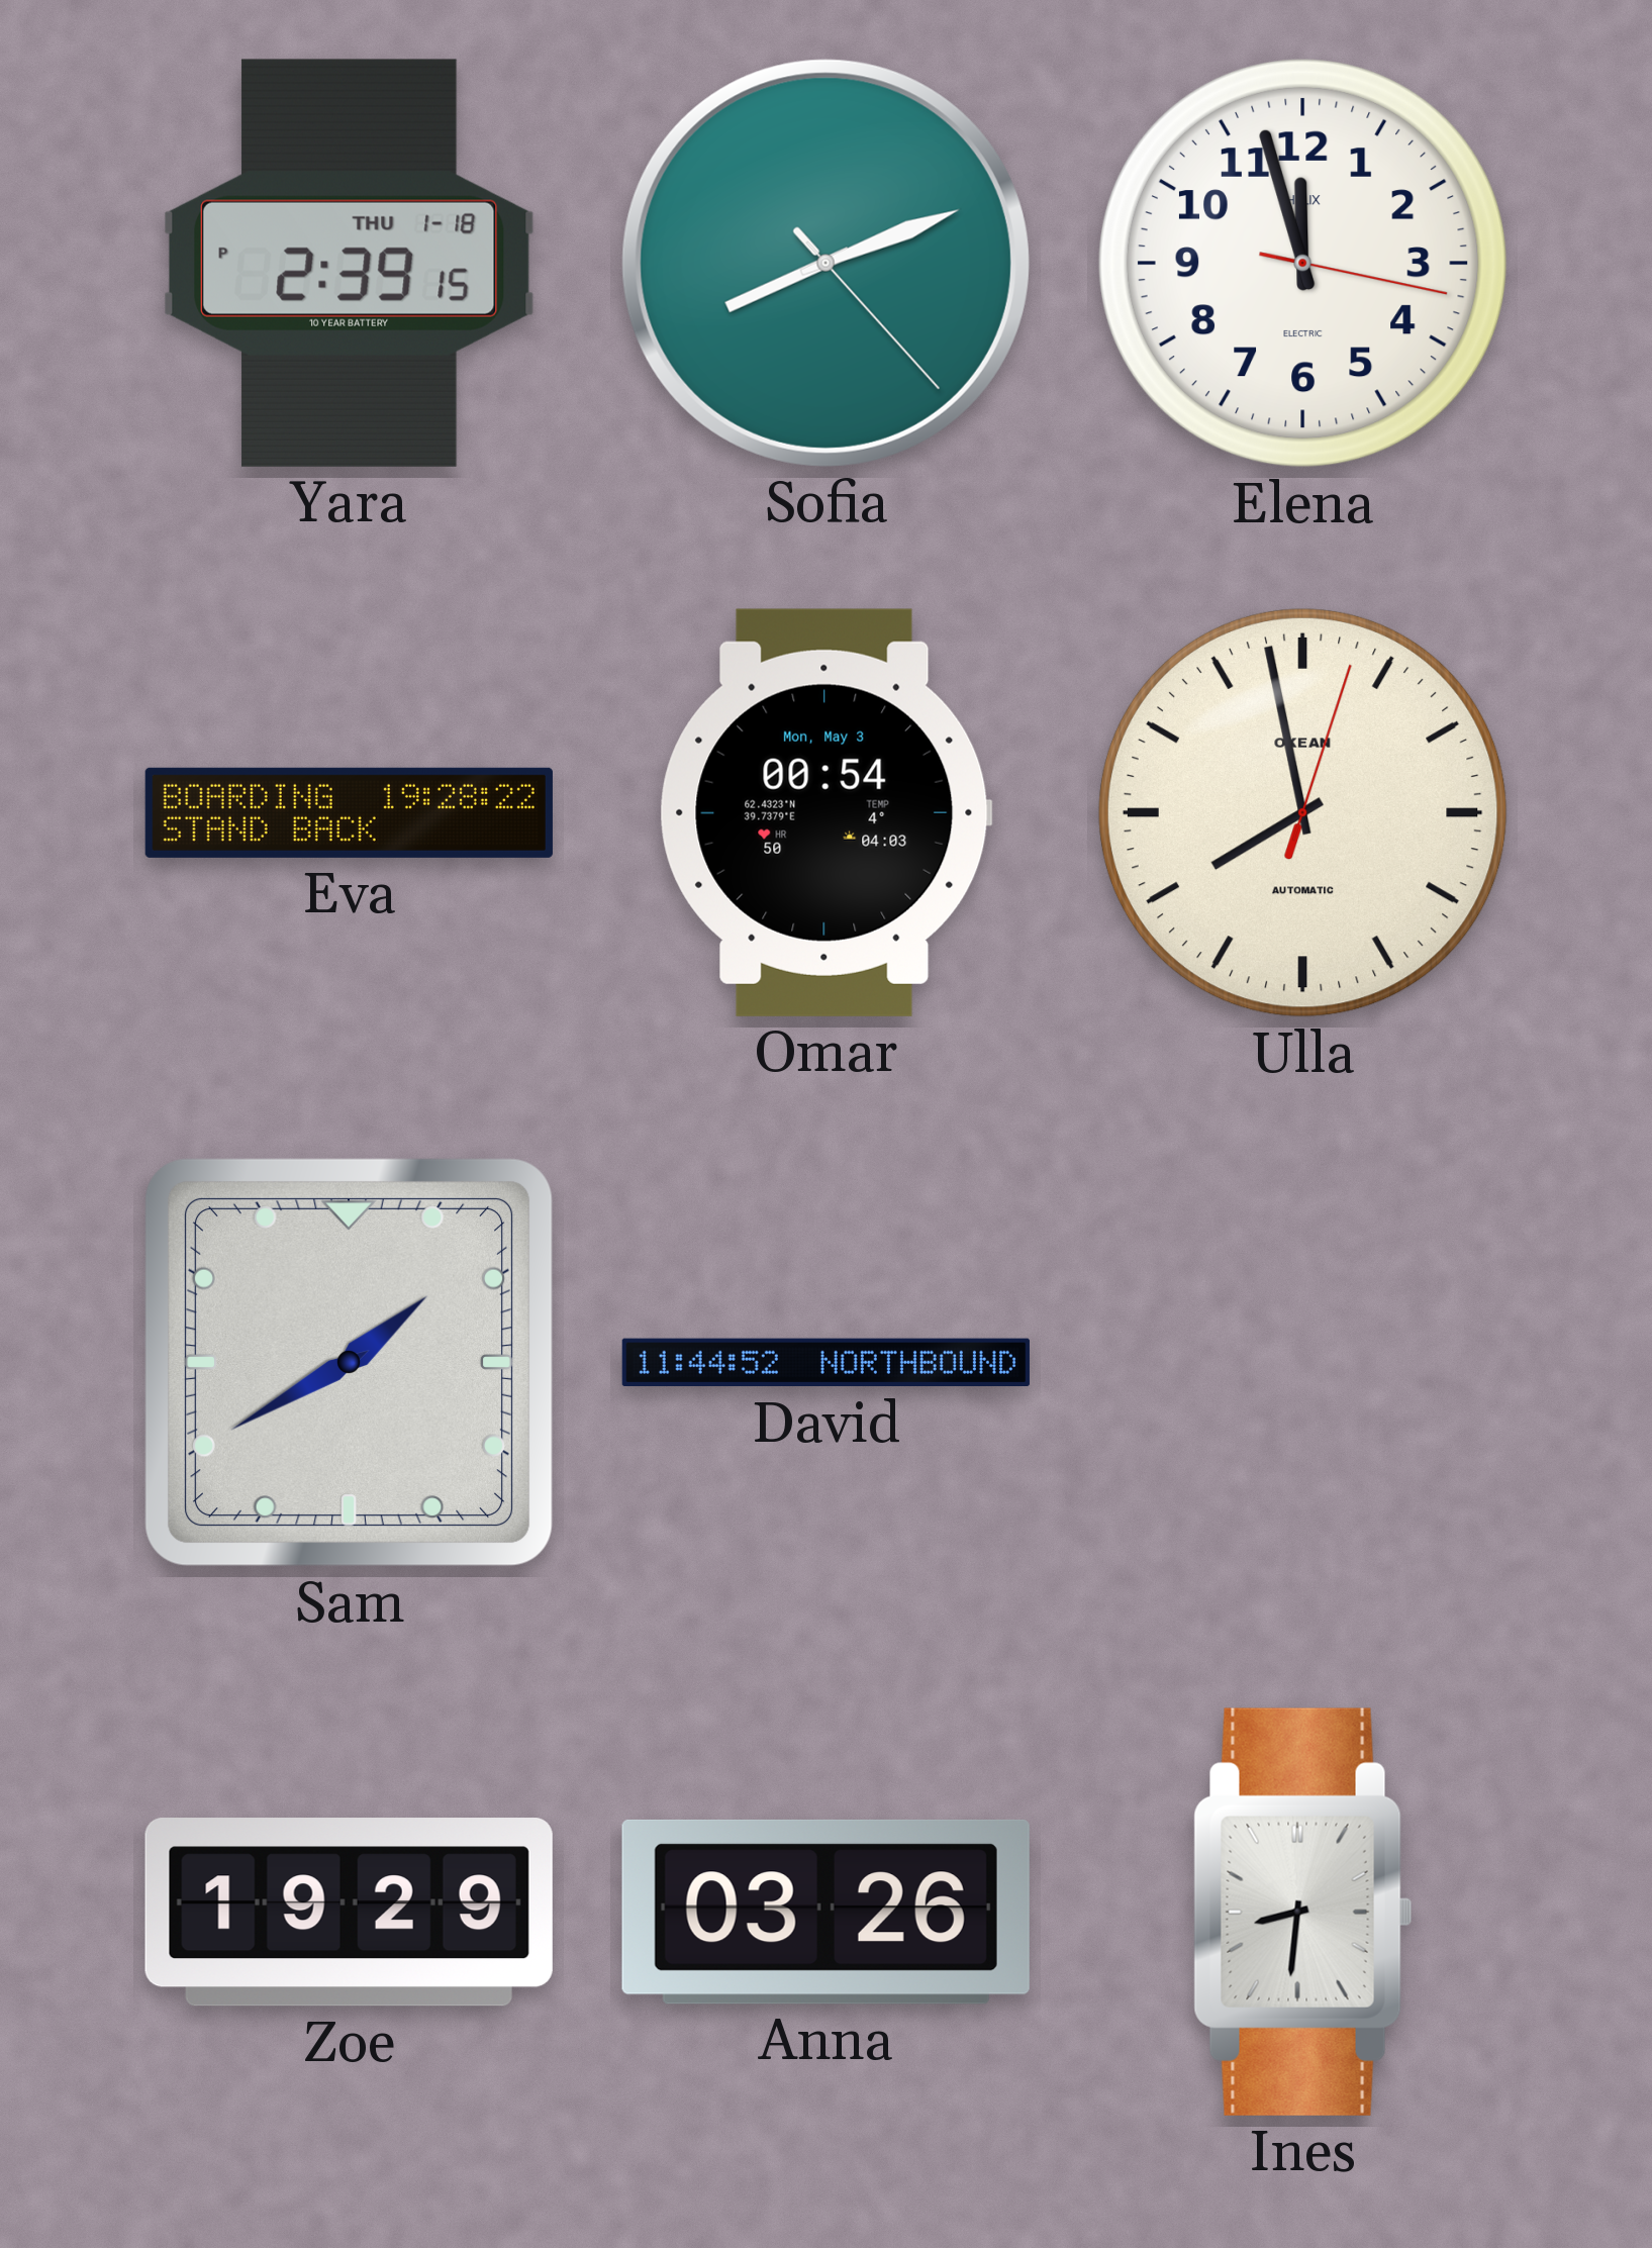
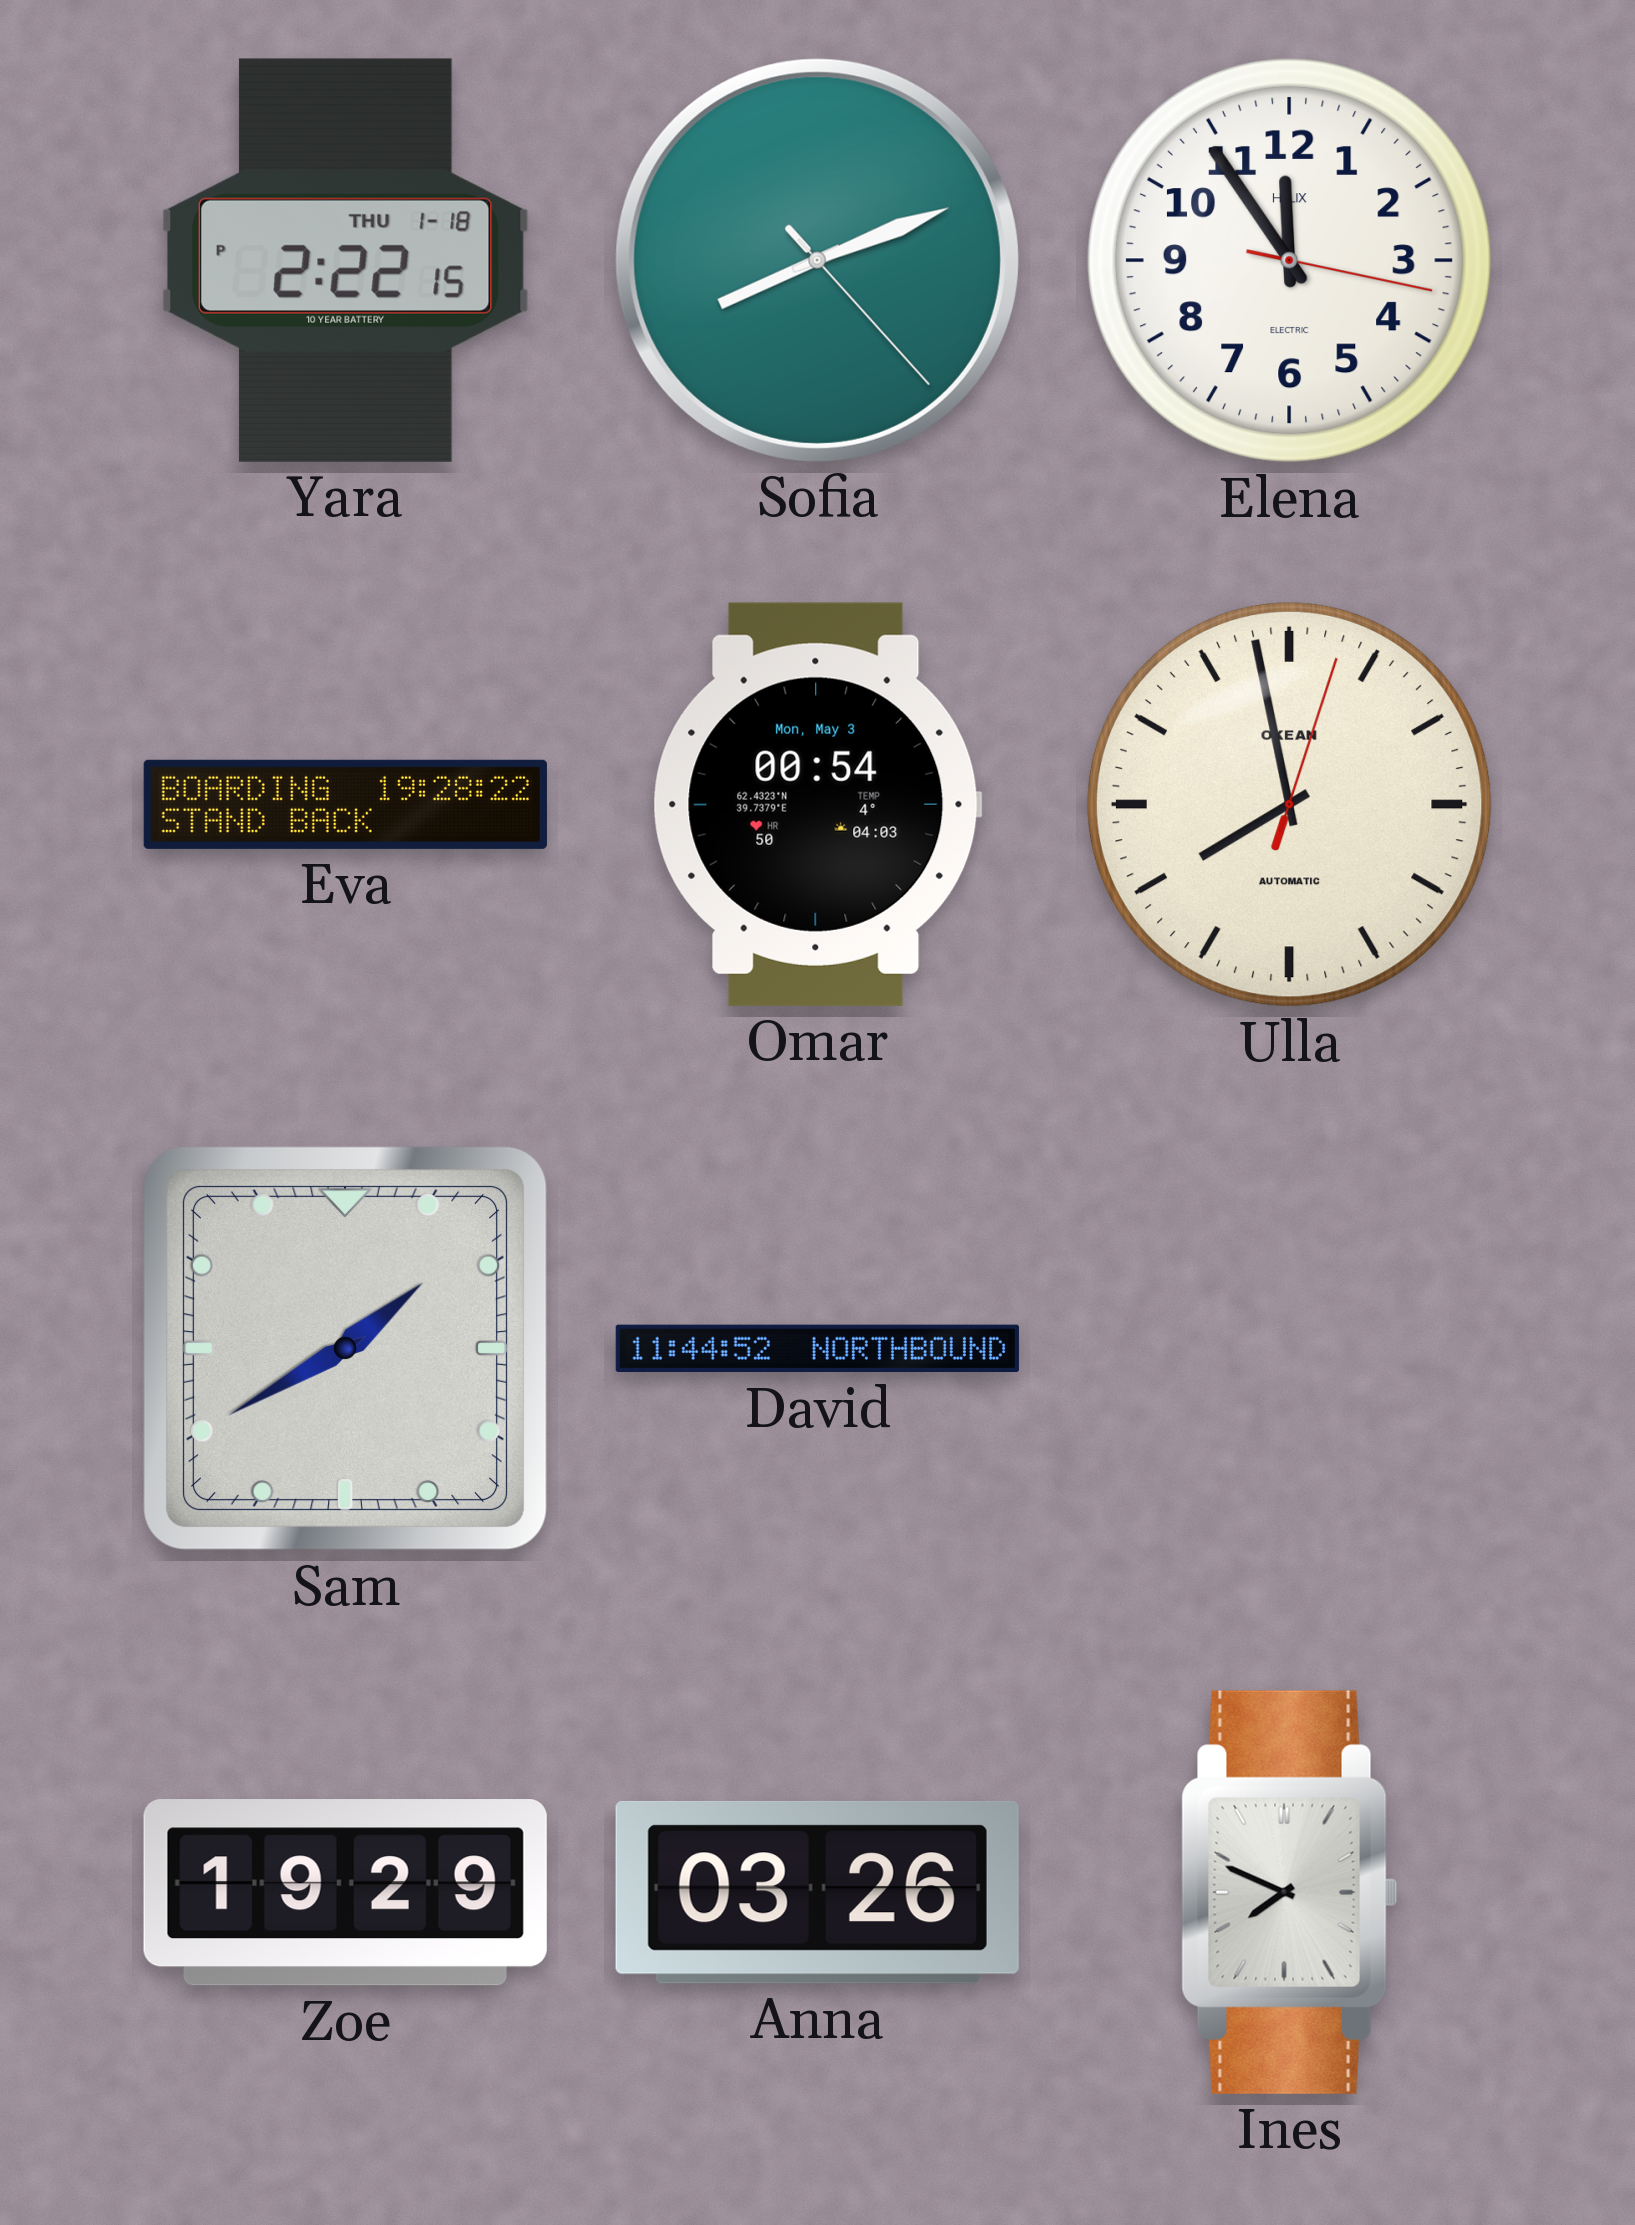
Yara: 2:39 -> 2:22 (345, 260)
Elena: 11:57 -> 11:54 (1289, 260)
Ines: 8:31 -> 7:49 (1290, 1892)
